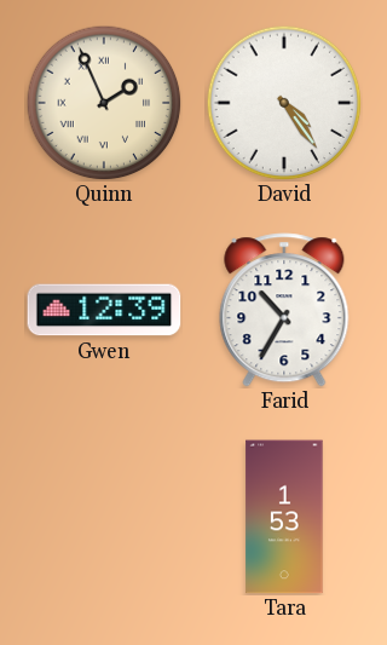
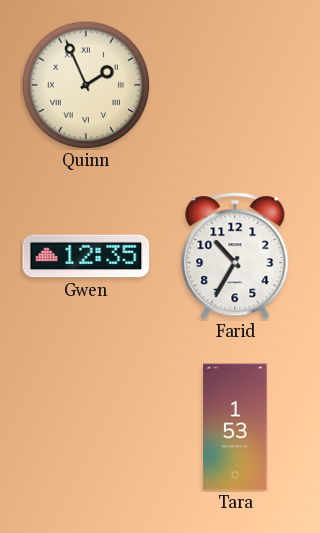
David: 4:24 -> none (284, 103)
Gwen: 12:39 -> 12:35 (86, 256)
